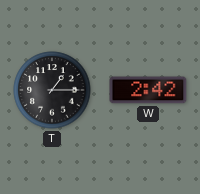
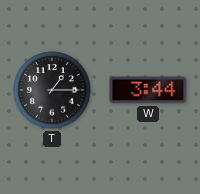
W: 2:42 -> 3:44 (148, 90)
